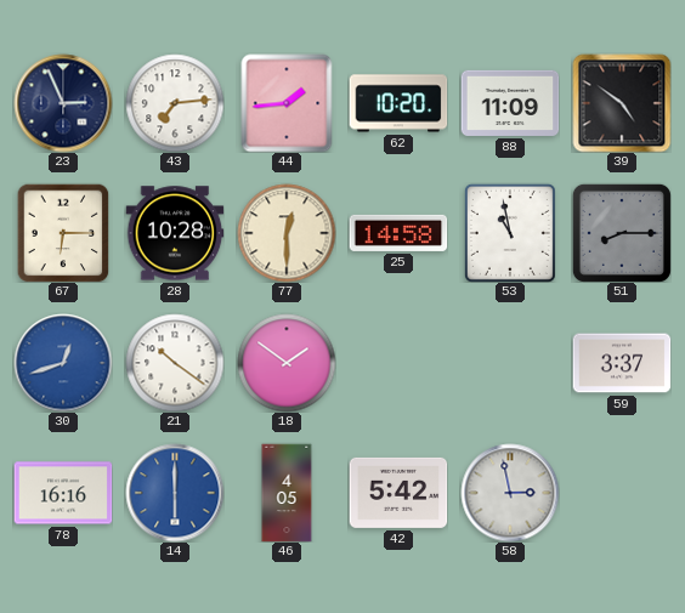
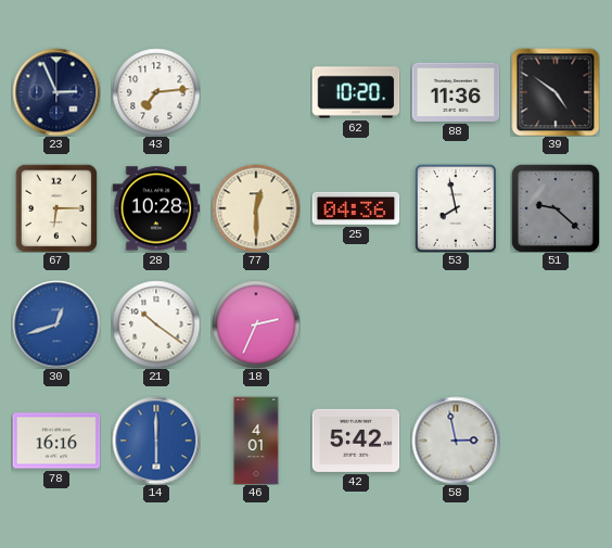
44: 1:44 -> none (287, 103)
88: 11:09 -> 11:36 (456, 92)
25: 14:58 -> 04:36 (356, 208)
53: 10:58 -> 7:58 (456, 208)
51: 8:15 -> 9:22 (556, 208)
18: 1:51 -> 2:34 (256, 324)
59: 3:37 -> none (622, 363)
46: 4:05 -> 4:01 (256, 441)
